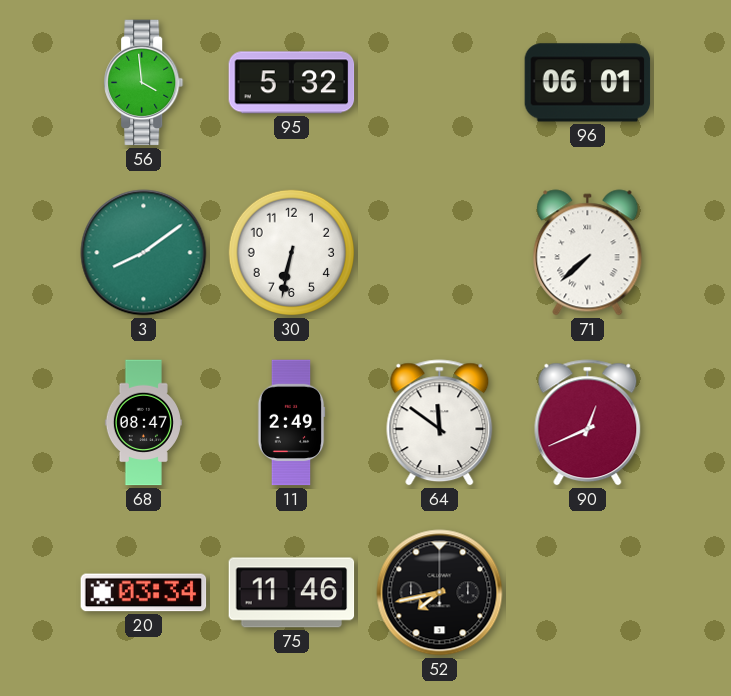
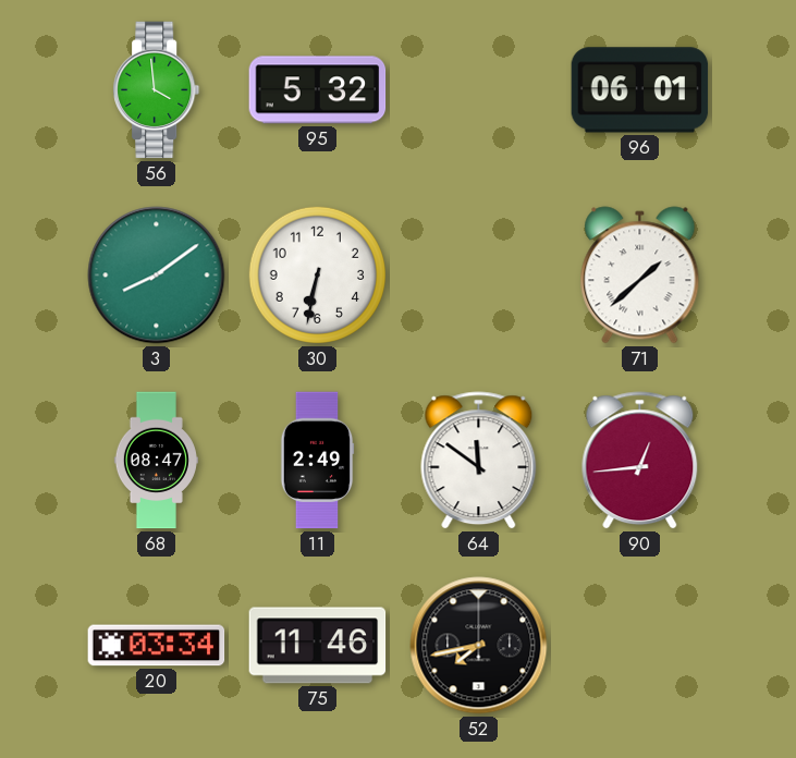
71: 7:38 -> 1:38 (640, 276)
90: 12:41 -> 12:44 (640, 461)
